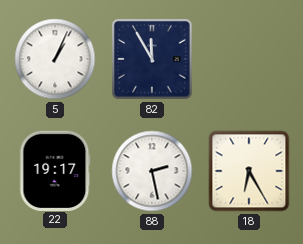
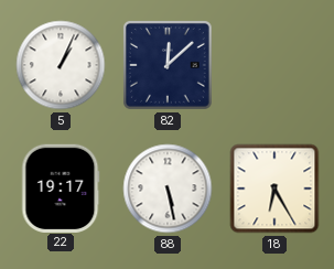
82: 11:55 -> 12:08 (168, 65)
88: 2:28 -> 5:28 (168, 189)
